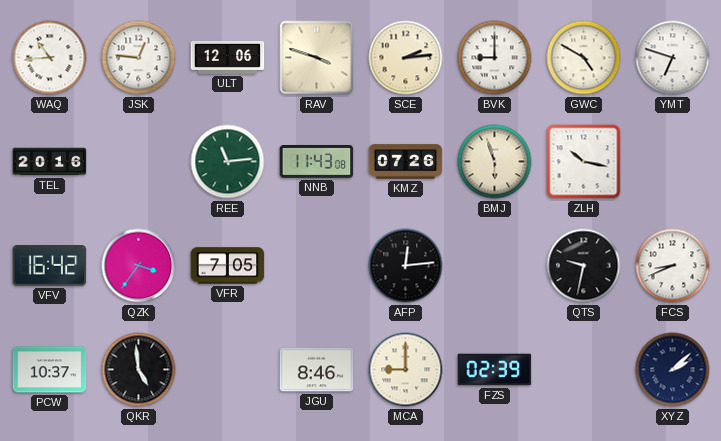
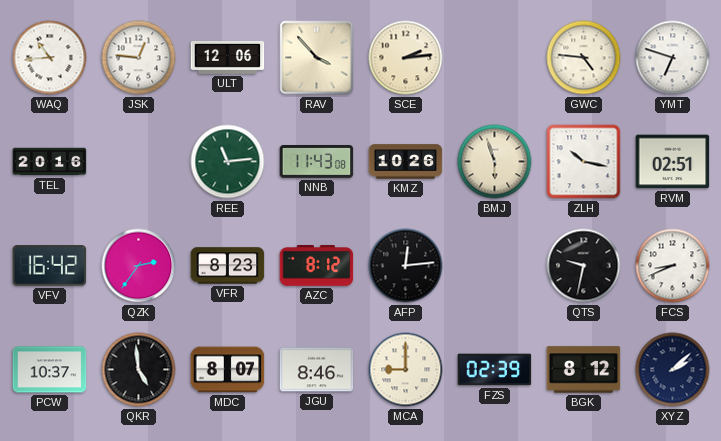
RAV: 3:48 -> 3:53 (317, 58)
BVK: 9:00 -> none (495, 58)
GWC: 4:50 -> 4:46 (584, 58)
KMZ: 07:26 -> 10:26 (406, 162)
RVM: none -> 02:51 (673, 162)
QZK: 3:36 -> 2:36 (139, 266)
VFR: 7:05 -> 8:23 (228, 266)
AZC: none -> 8:12 (317, 266)
MDC: none -> 8:07 (228, 370)
BGK: none -> 8:12 (584, 370)
